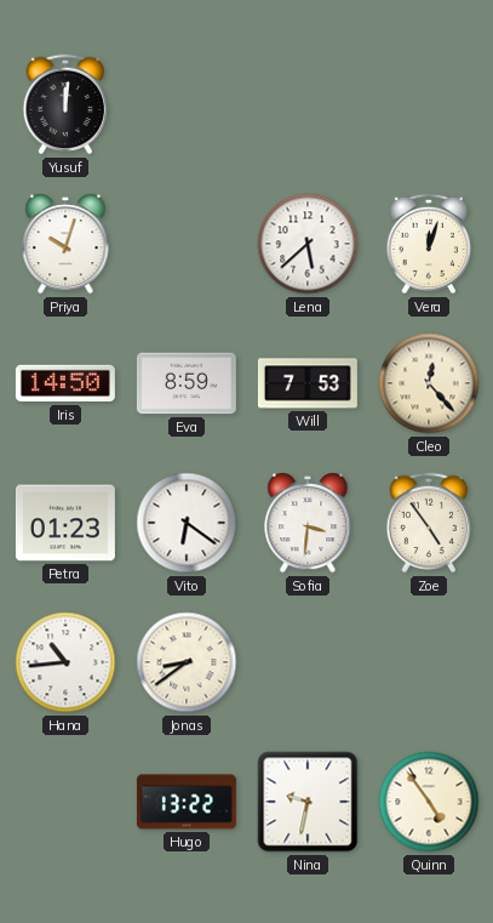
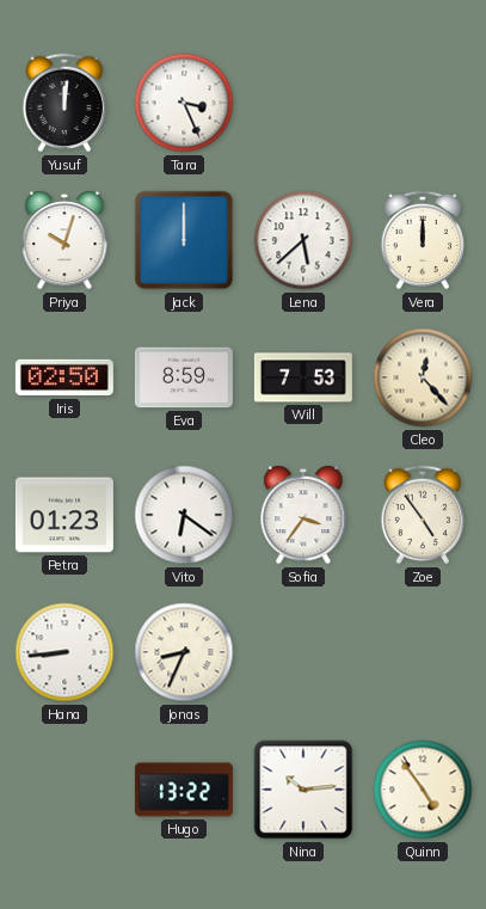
Tara: none -> 3:26 (184, 103)
Jack: none -> 12:00 (184, 240)
Vera: 12:03 -> 12:00 (423, 240)
Iris: 14:50 -> 02:50 (64, 377)
Sofia: 3:31 -> 3:36 (303, 515)
Hana: 10:44 -> 8:44 (64, 652)
Jonas: 8:39 -> 8:34 (184, 652)
Nina: 9:32 -> 10:14 (303, 790)
